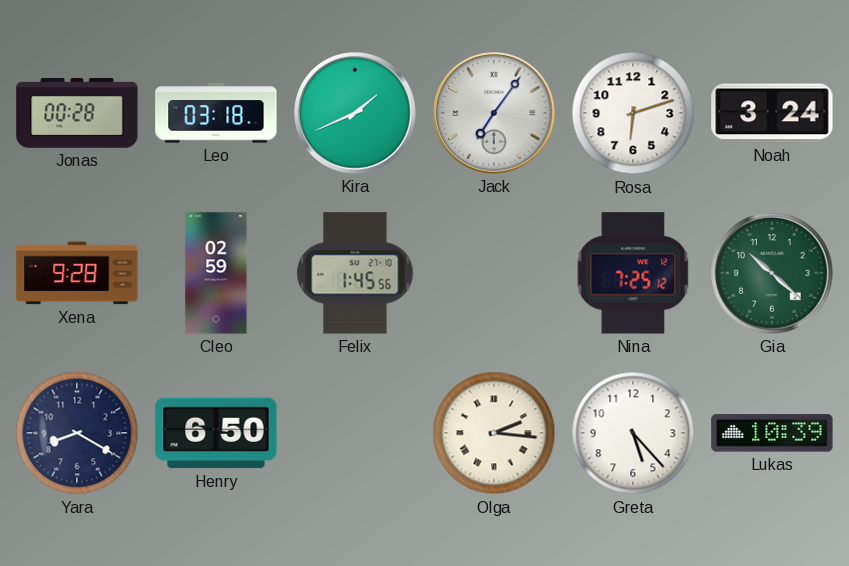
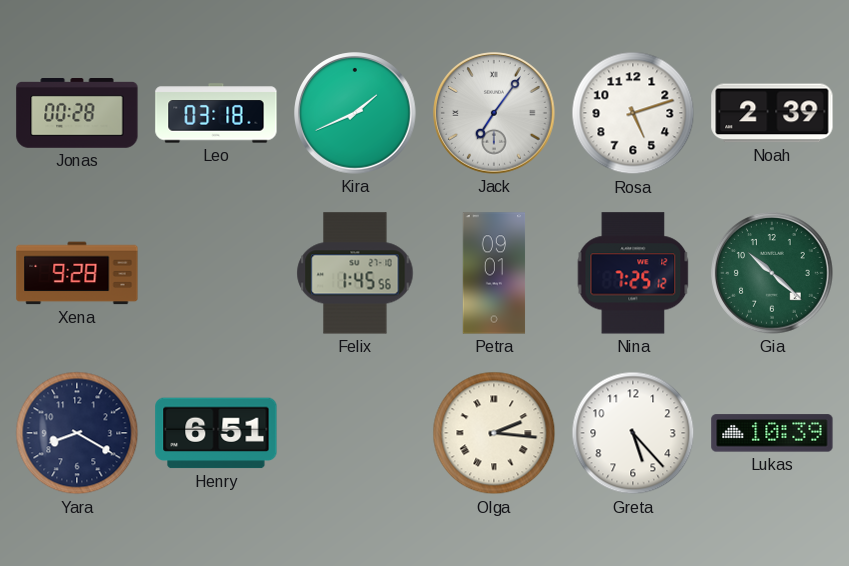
Rosa: 6:12 -> 5:12 (633, 113)
Noah: 3:24 -> 2:39 (772, 113)
Cleo: 02:59 -> none (216, 273)
Petra: none -> 09:01 (494, 273)
Henry: 6:50 -> 6:51 (216, 433)
